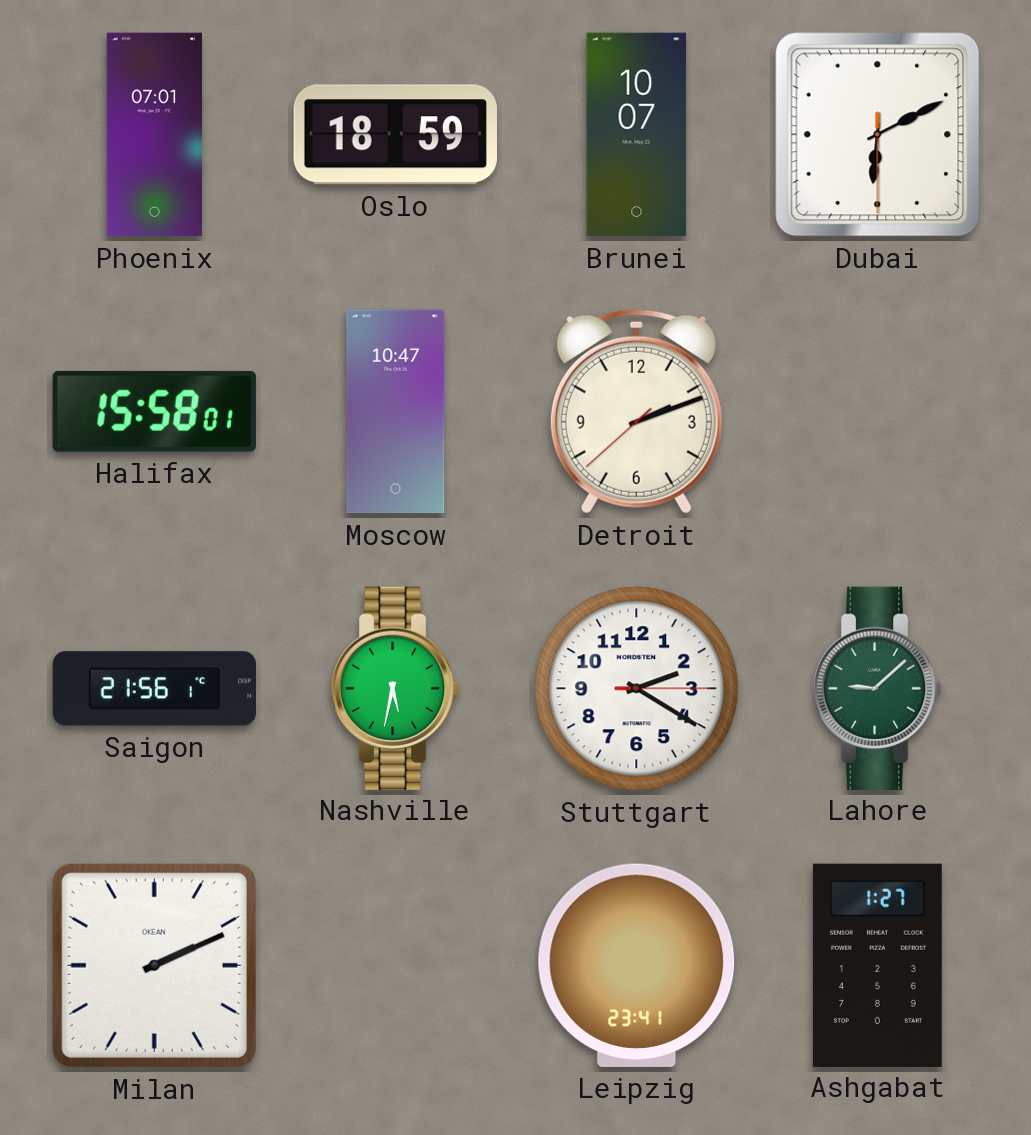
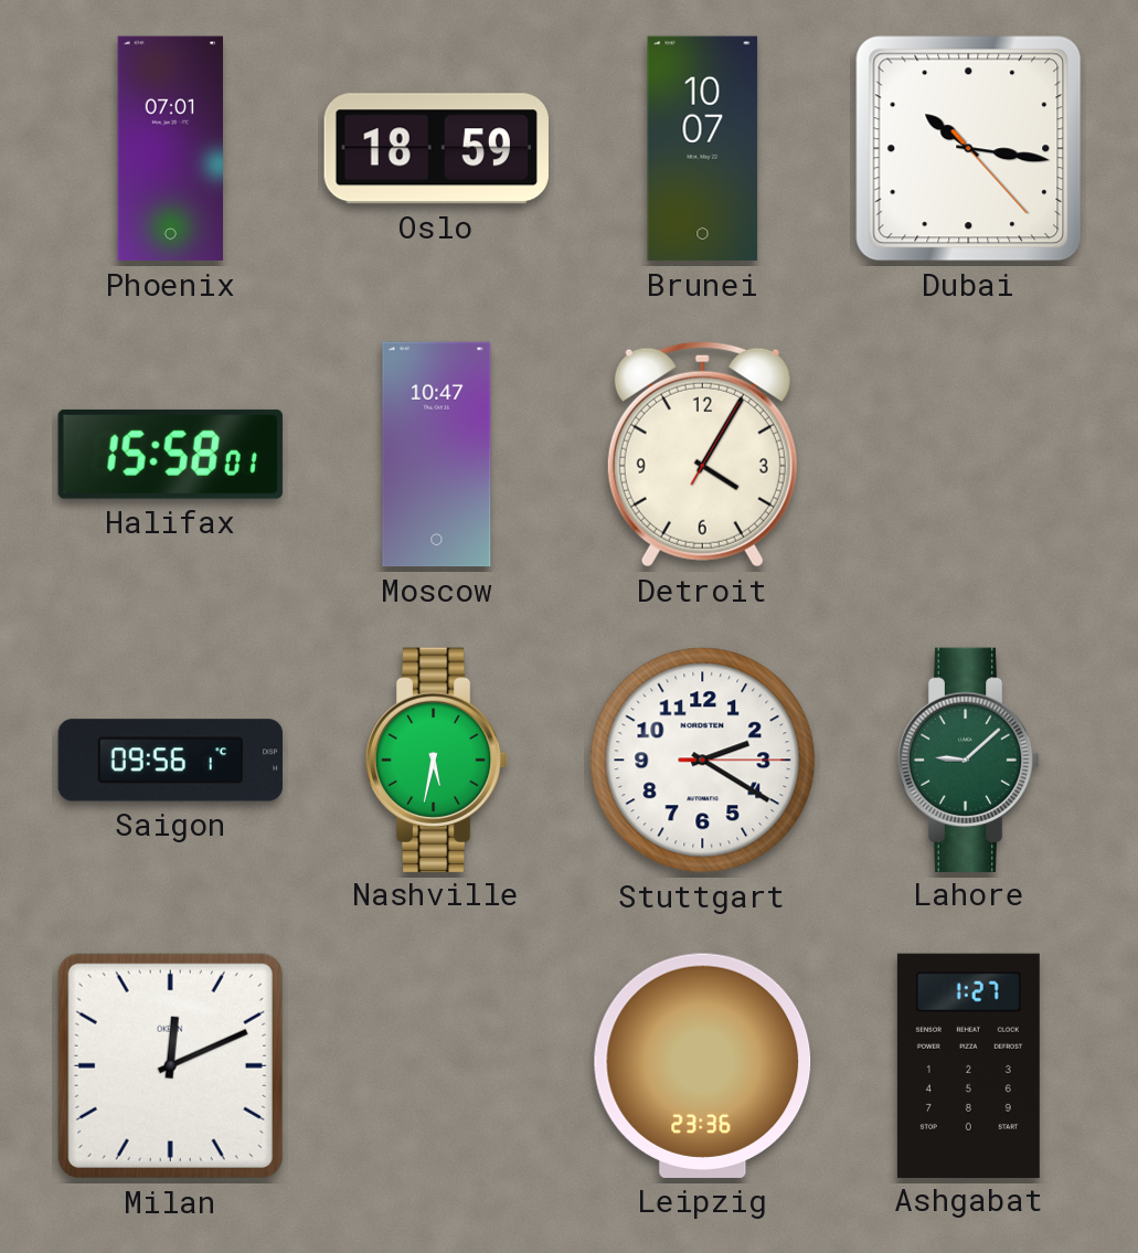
Dubai: 6:10 -> 10:16 (969, 149)
Detroit: 2:11 -> 4:05 (702, 454)
Saigon: 21:56 -> 09:56 (170, 761)
Milan: 2:11 -> 12:11 (170, 1065)
Leipzig: 23:41 -> 23:36 (703, 1065)
